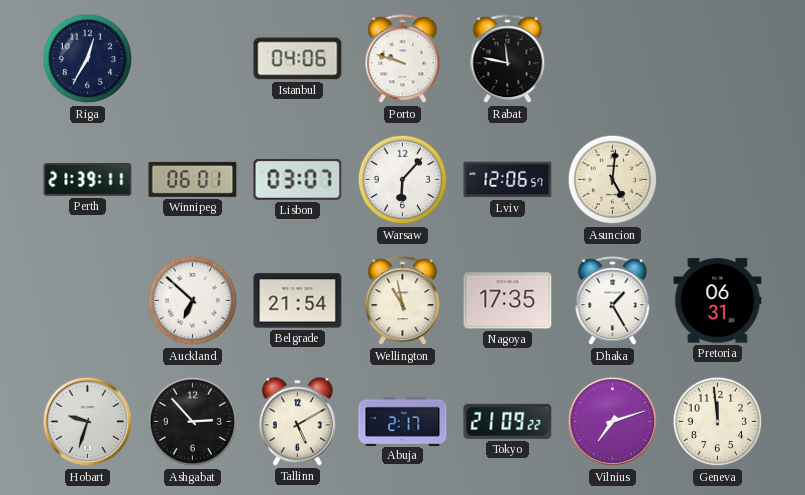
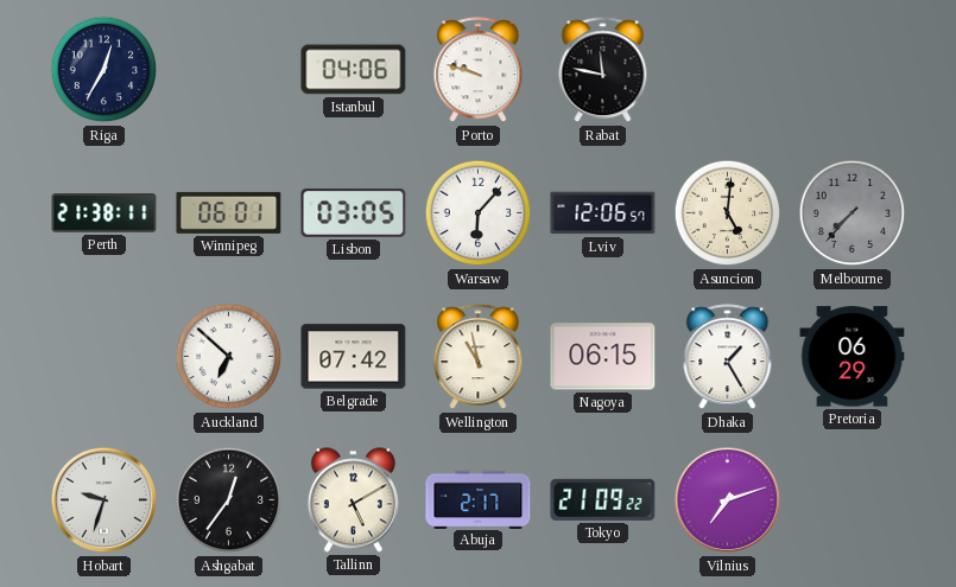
Perth: 21:39 -> 21:38 (105, 213)
Lisbon: 03:07 -> 03:05 (354, 212)
Melbourne: none -> 7:37 (853, 213)
Belgrade: 21:54 -> 07:42 (354, 357)
Nagoya: 17:35 -> 06:15 (603, 357)
Pretoria: 06:31 -> 06:29 (853, 357)
Ashgabat: 2:53 -> 12:36 (229, 500)
Geneva: 11:59 -> none (718, 422)
